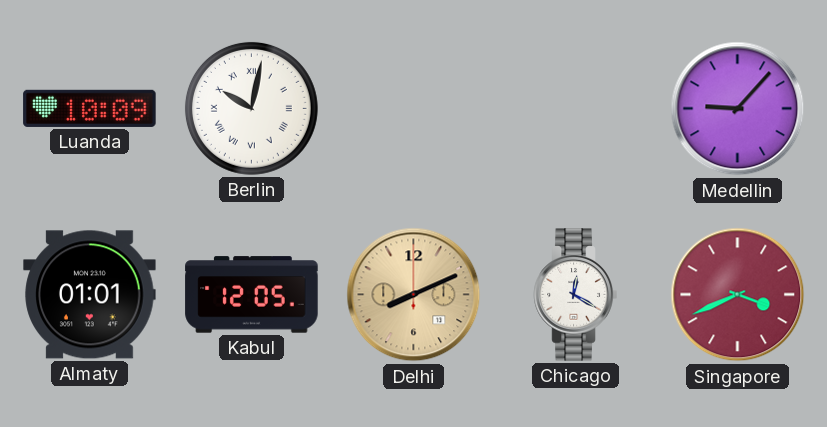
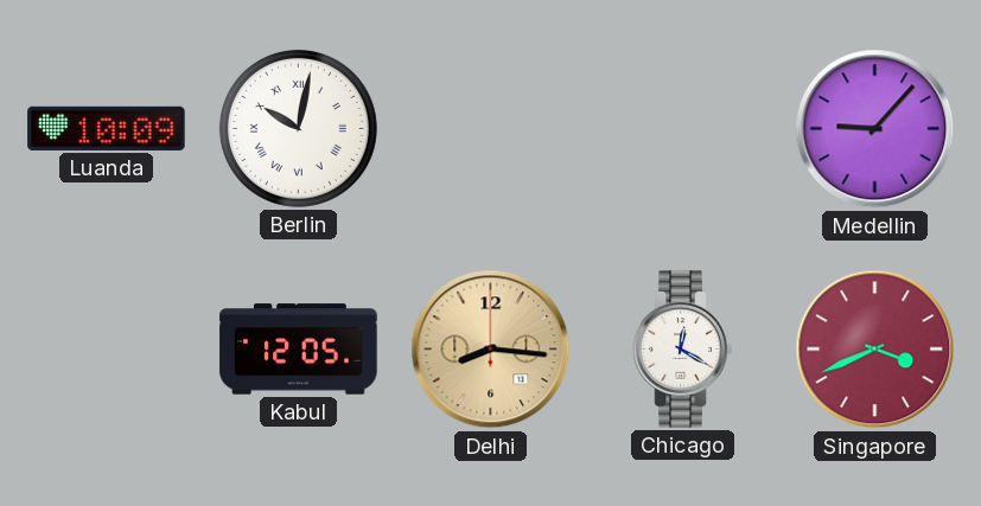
Almaty: 01:01 -> none (90, 295)
Delhi: 8:11 -> 8:16 (491, 350)
